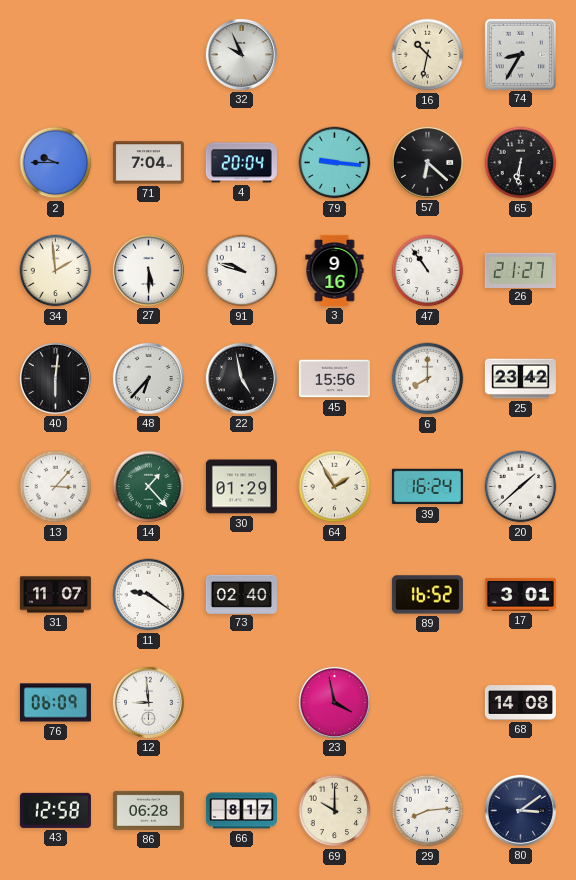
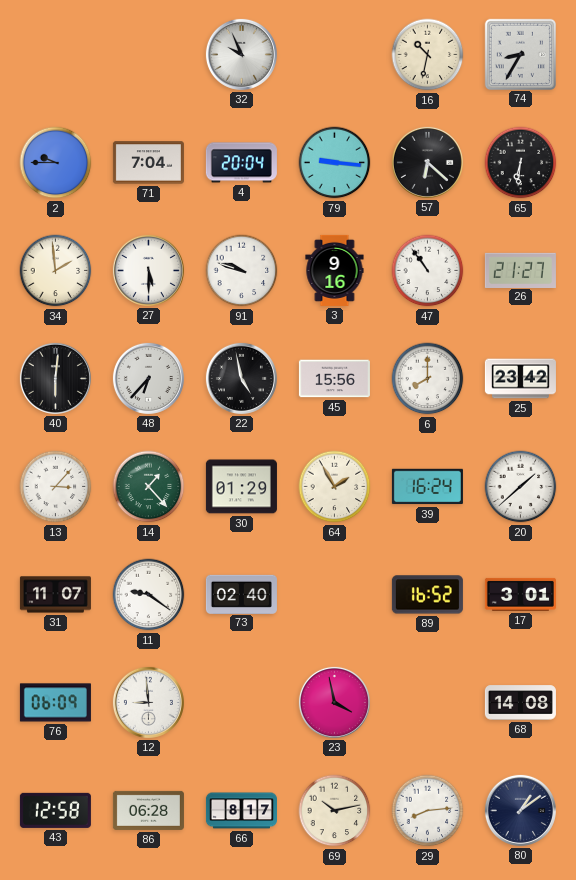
69: 10:00 -> 10:13 (335, 811)
80: 3:09 -> 1:09 (520, 810)
